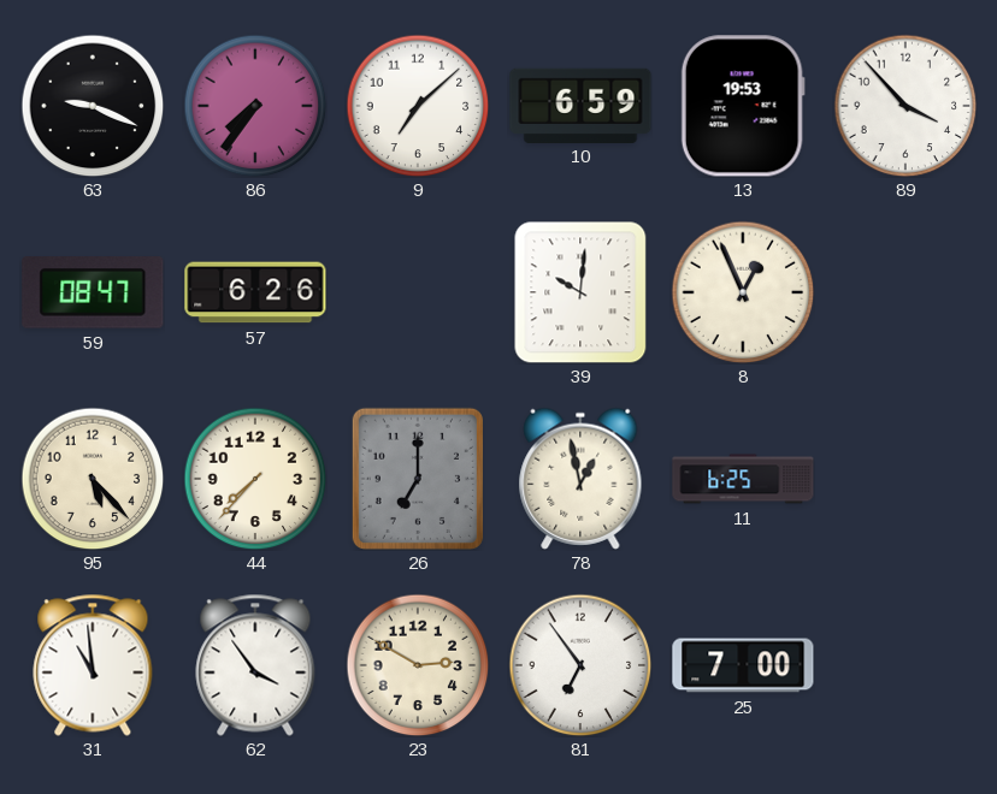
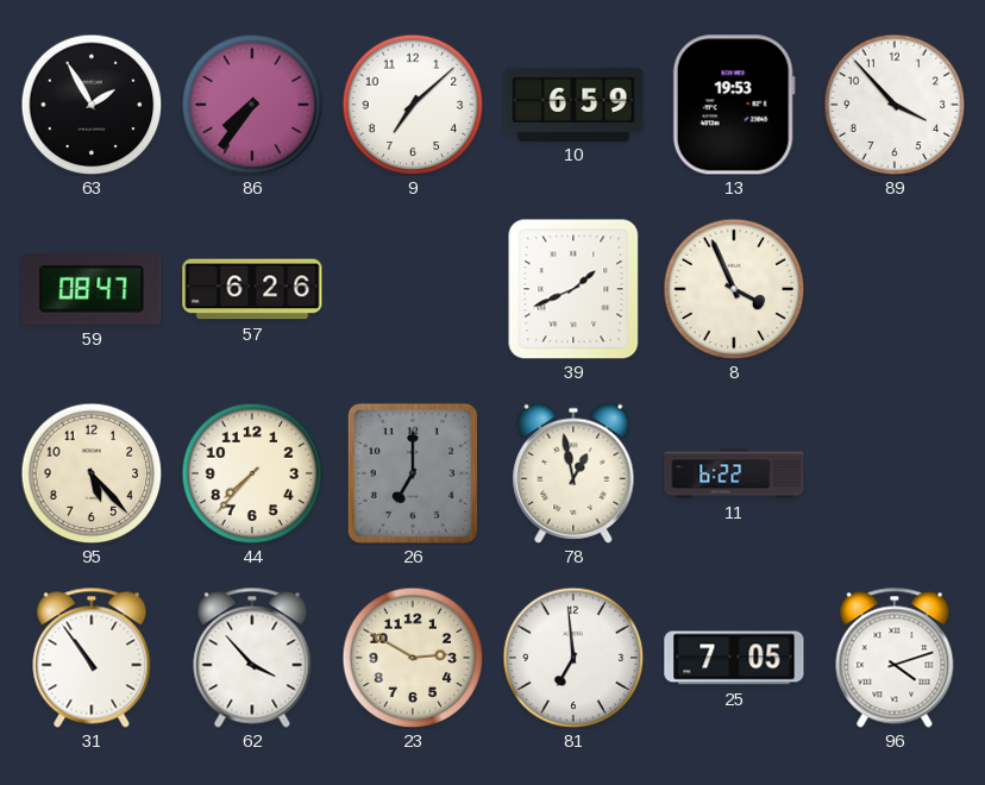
63: 9:19 -> 1:55 (92, 105)
39: 10:01 -> 1:41 (573, 289)
8: 12:56 -> 3:56 (734, 289)
11: 6:25 -> 6:22 (734, 473)
31: 10:59 -> 10:54 (92, 658)
62: 3:54 -> 3:53 (252, 658)
81: 6:54 -> 6:59 (573, 658)
25: 7:00 -> 7:05 (734, 658)
96: none -> 4:12 (895, 658)
